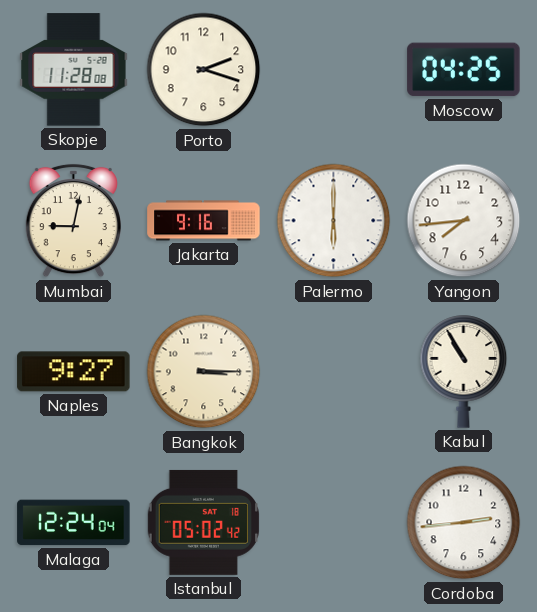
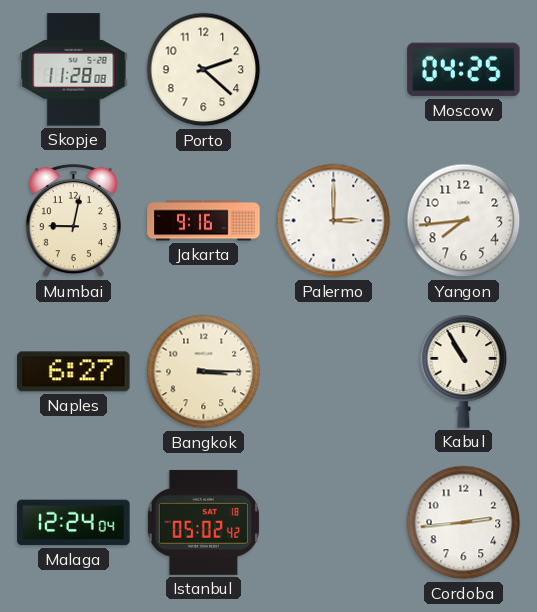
Porto: 2:18 -> 2:22 (204, 70)
Palermo: 6:00 -> 3:00 (334, 221)
Naples: 9:27 -> 6:27 (74, 372)
